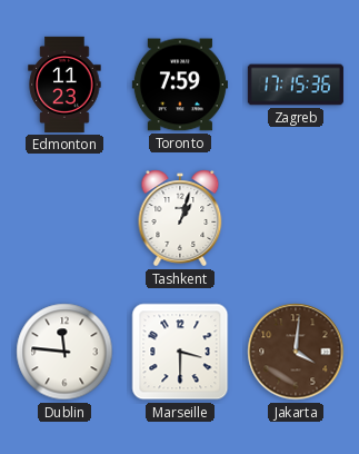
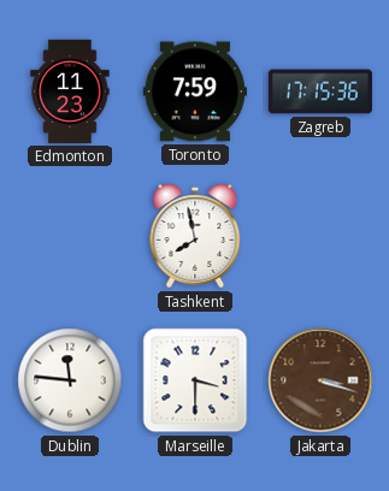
Tashkent: 1:03 -> 7:58 (195, 236)
Jakarta: 4:01 -> 3:18 (320, 380)
